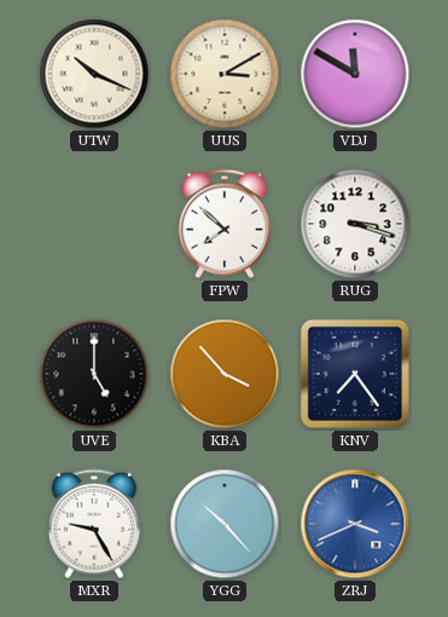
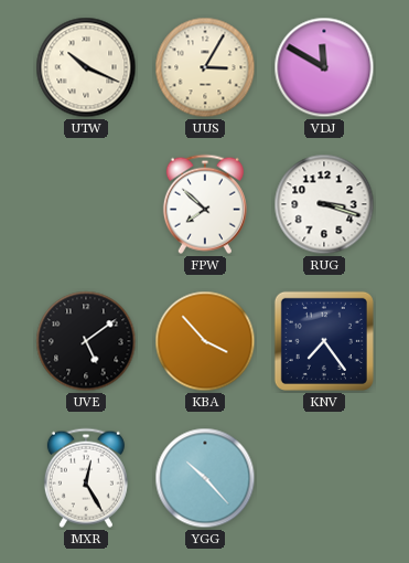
UUS: 3:10 -> 3:05 (205, 67)
UVE: 5:00 -> 5:09 (86, 341)
MXR: 9:25 -> 12:25 (86, 478)
ZRJ: 3:41 -> none (355, 524)
